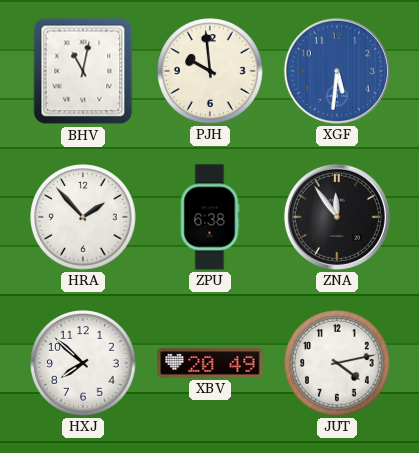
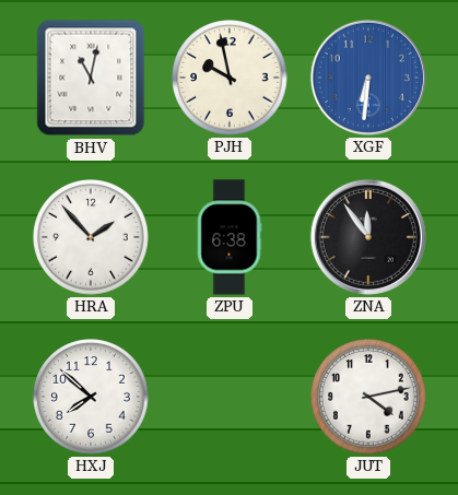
PJH: 9:59 -> 9:58 (230, 78)
XGF: 5:31 -> 6:31 (368, 78)
XBV: 20:49 -> none (210, 363)
